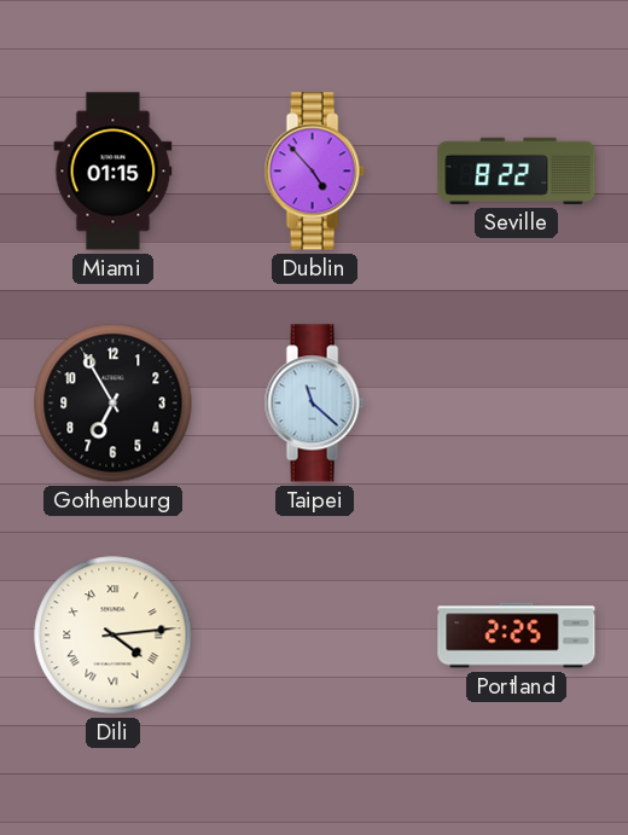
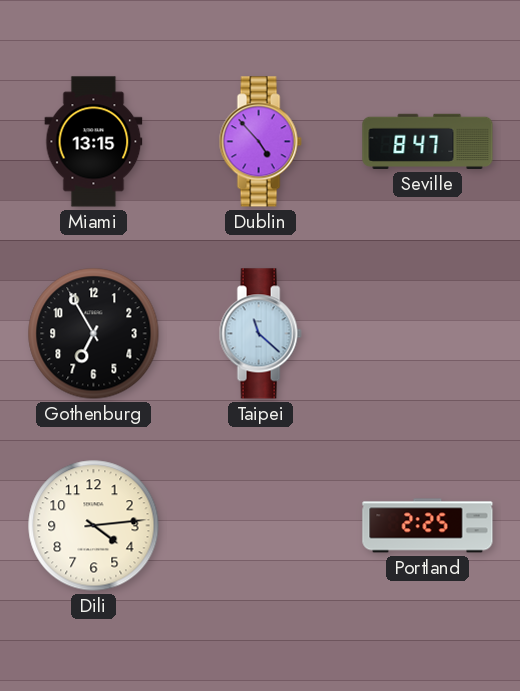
Miami: 01:15 -> 13:15 (94, 142)
Seville: 8:22 -> 8:47 (428, 141)
Dili numerals: Roman -> Arabic (94, 526)
